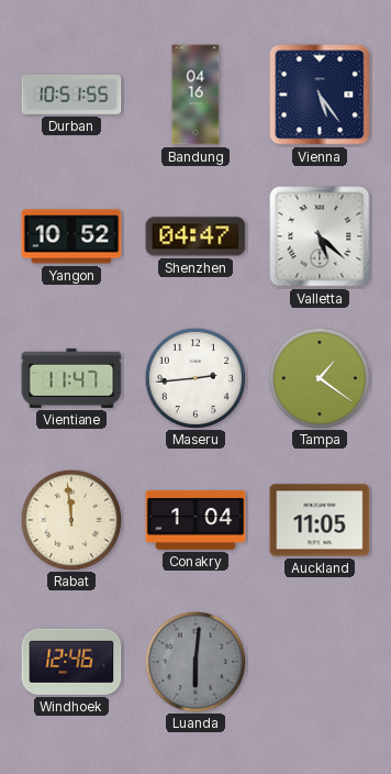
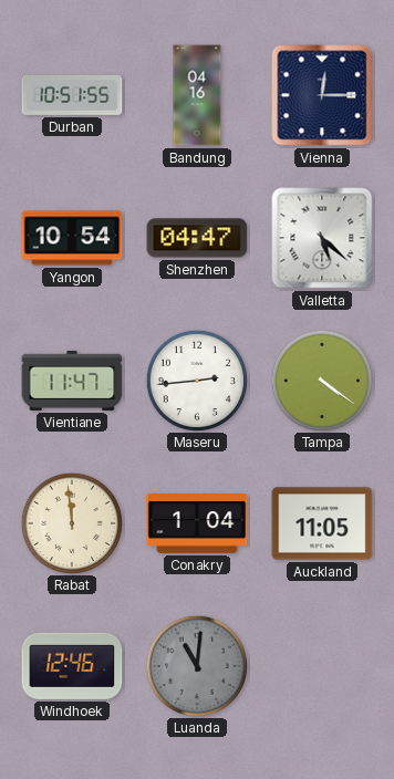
Vienna: 5:24 -> 12:15 (322, 95)
Yangon: 10:52 -> 10:54 (72, 238)
Tampa: 1:21 -> 4:21 (321, 380)
Luanda: 6:01 -> 11:01 (196, 665)
